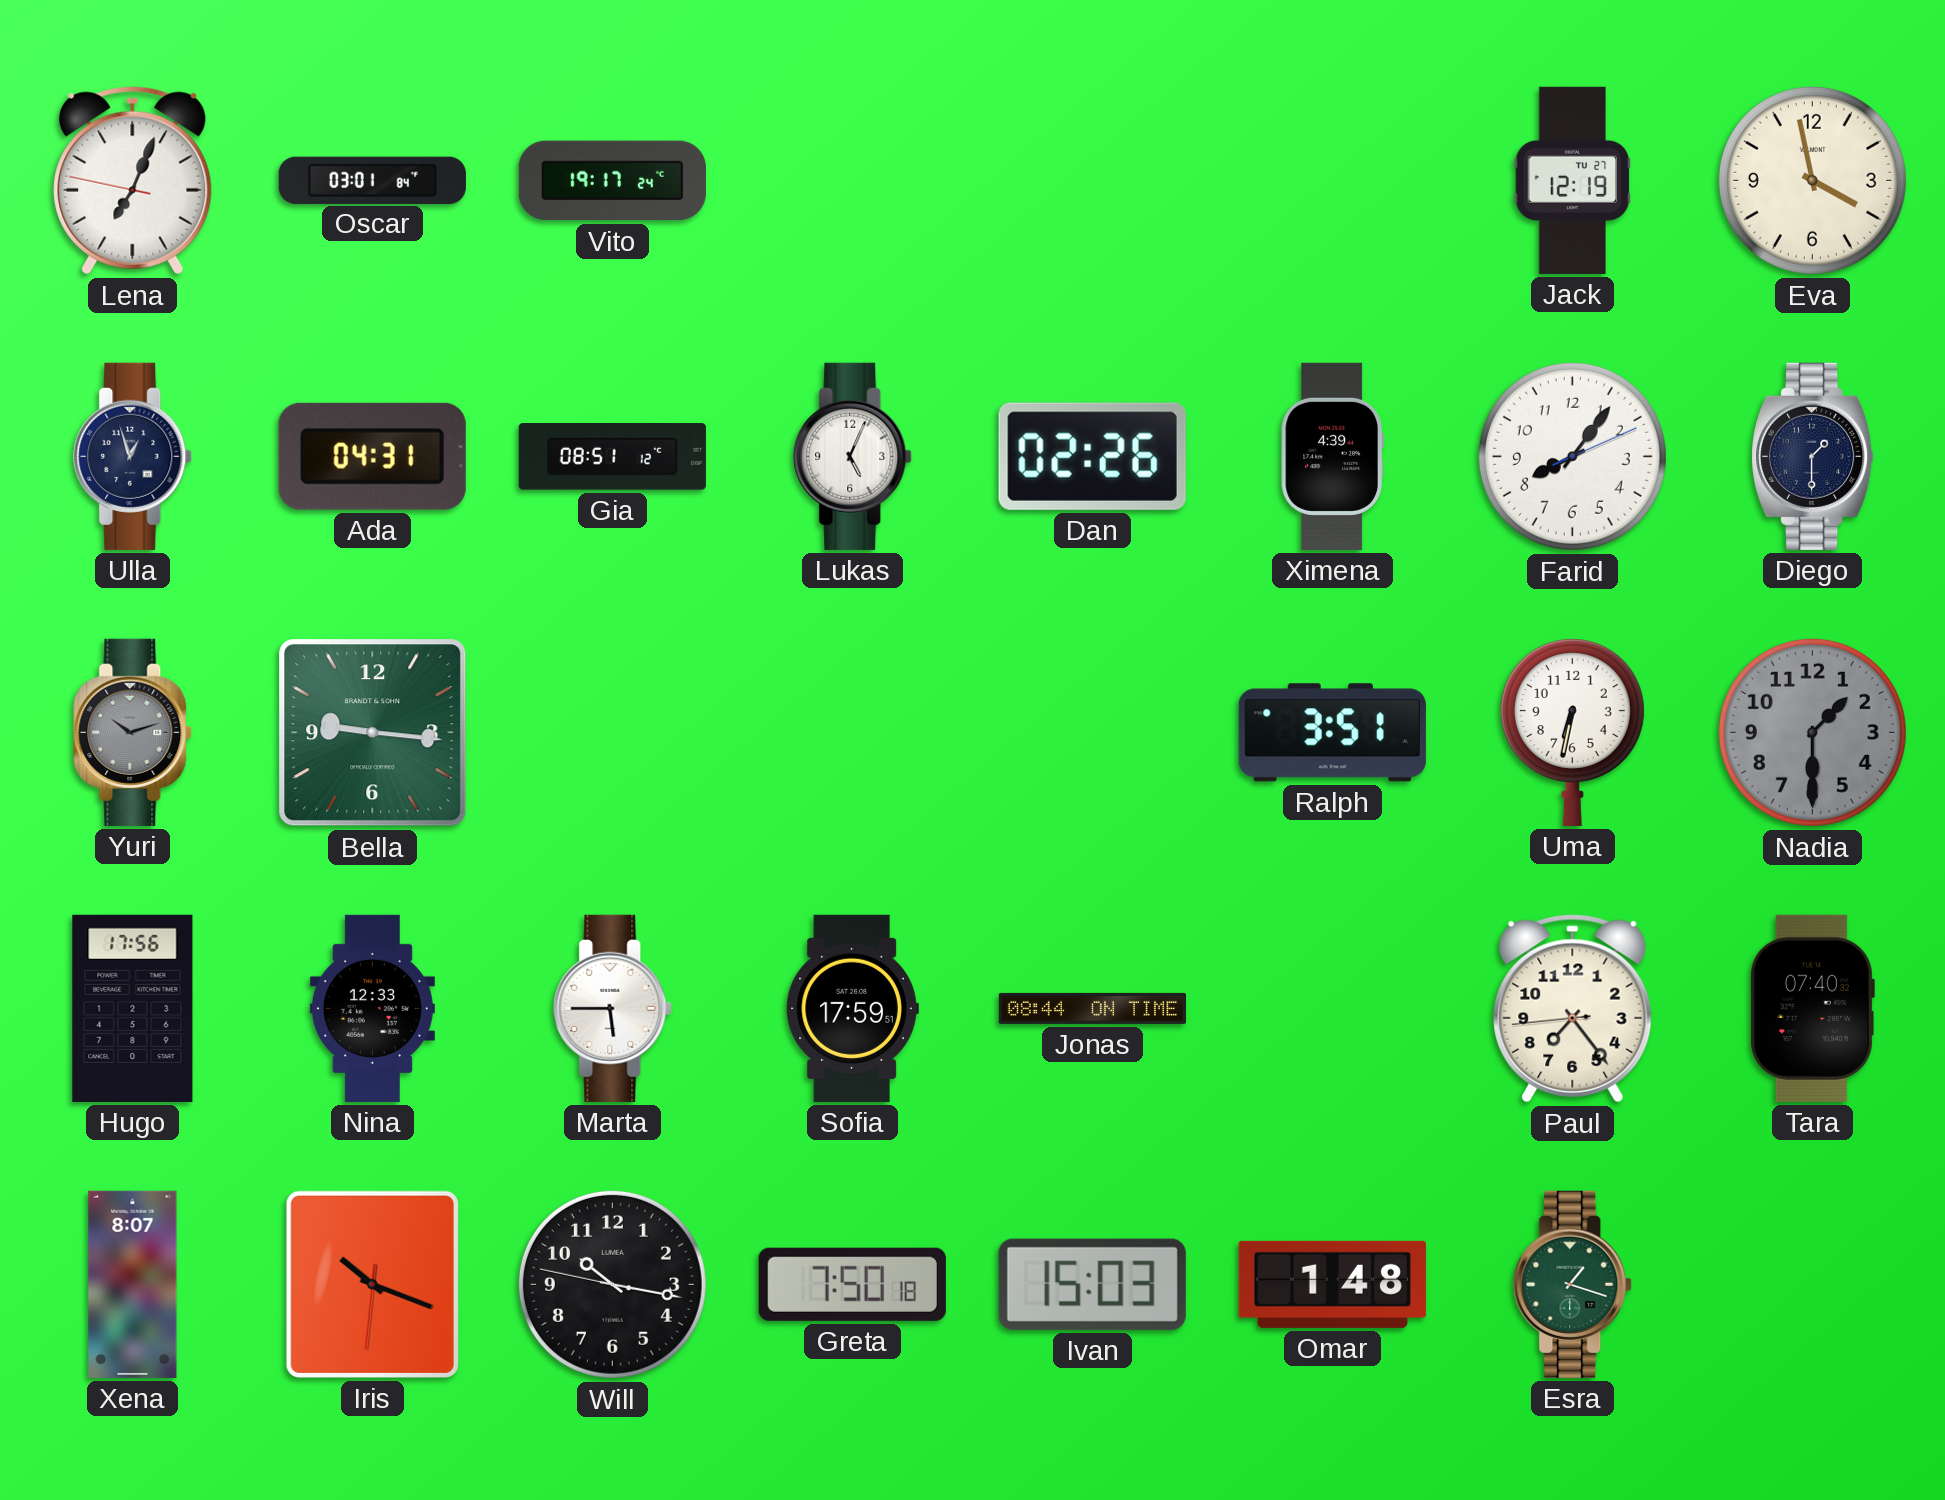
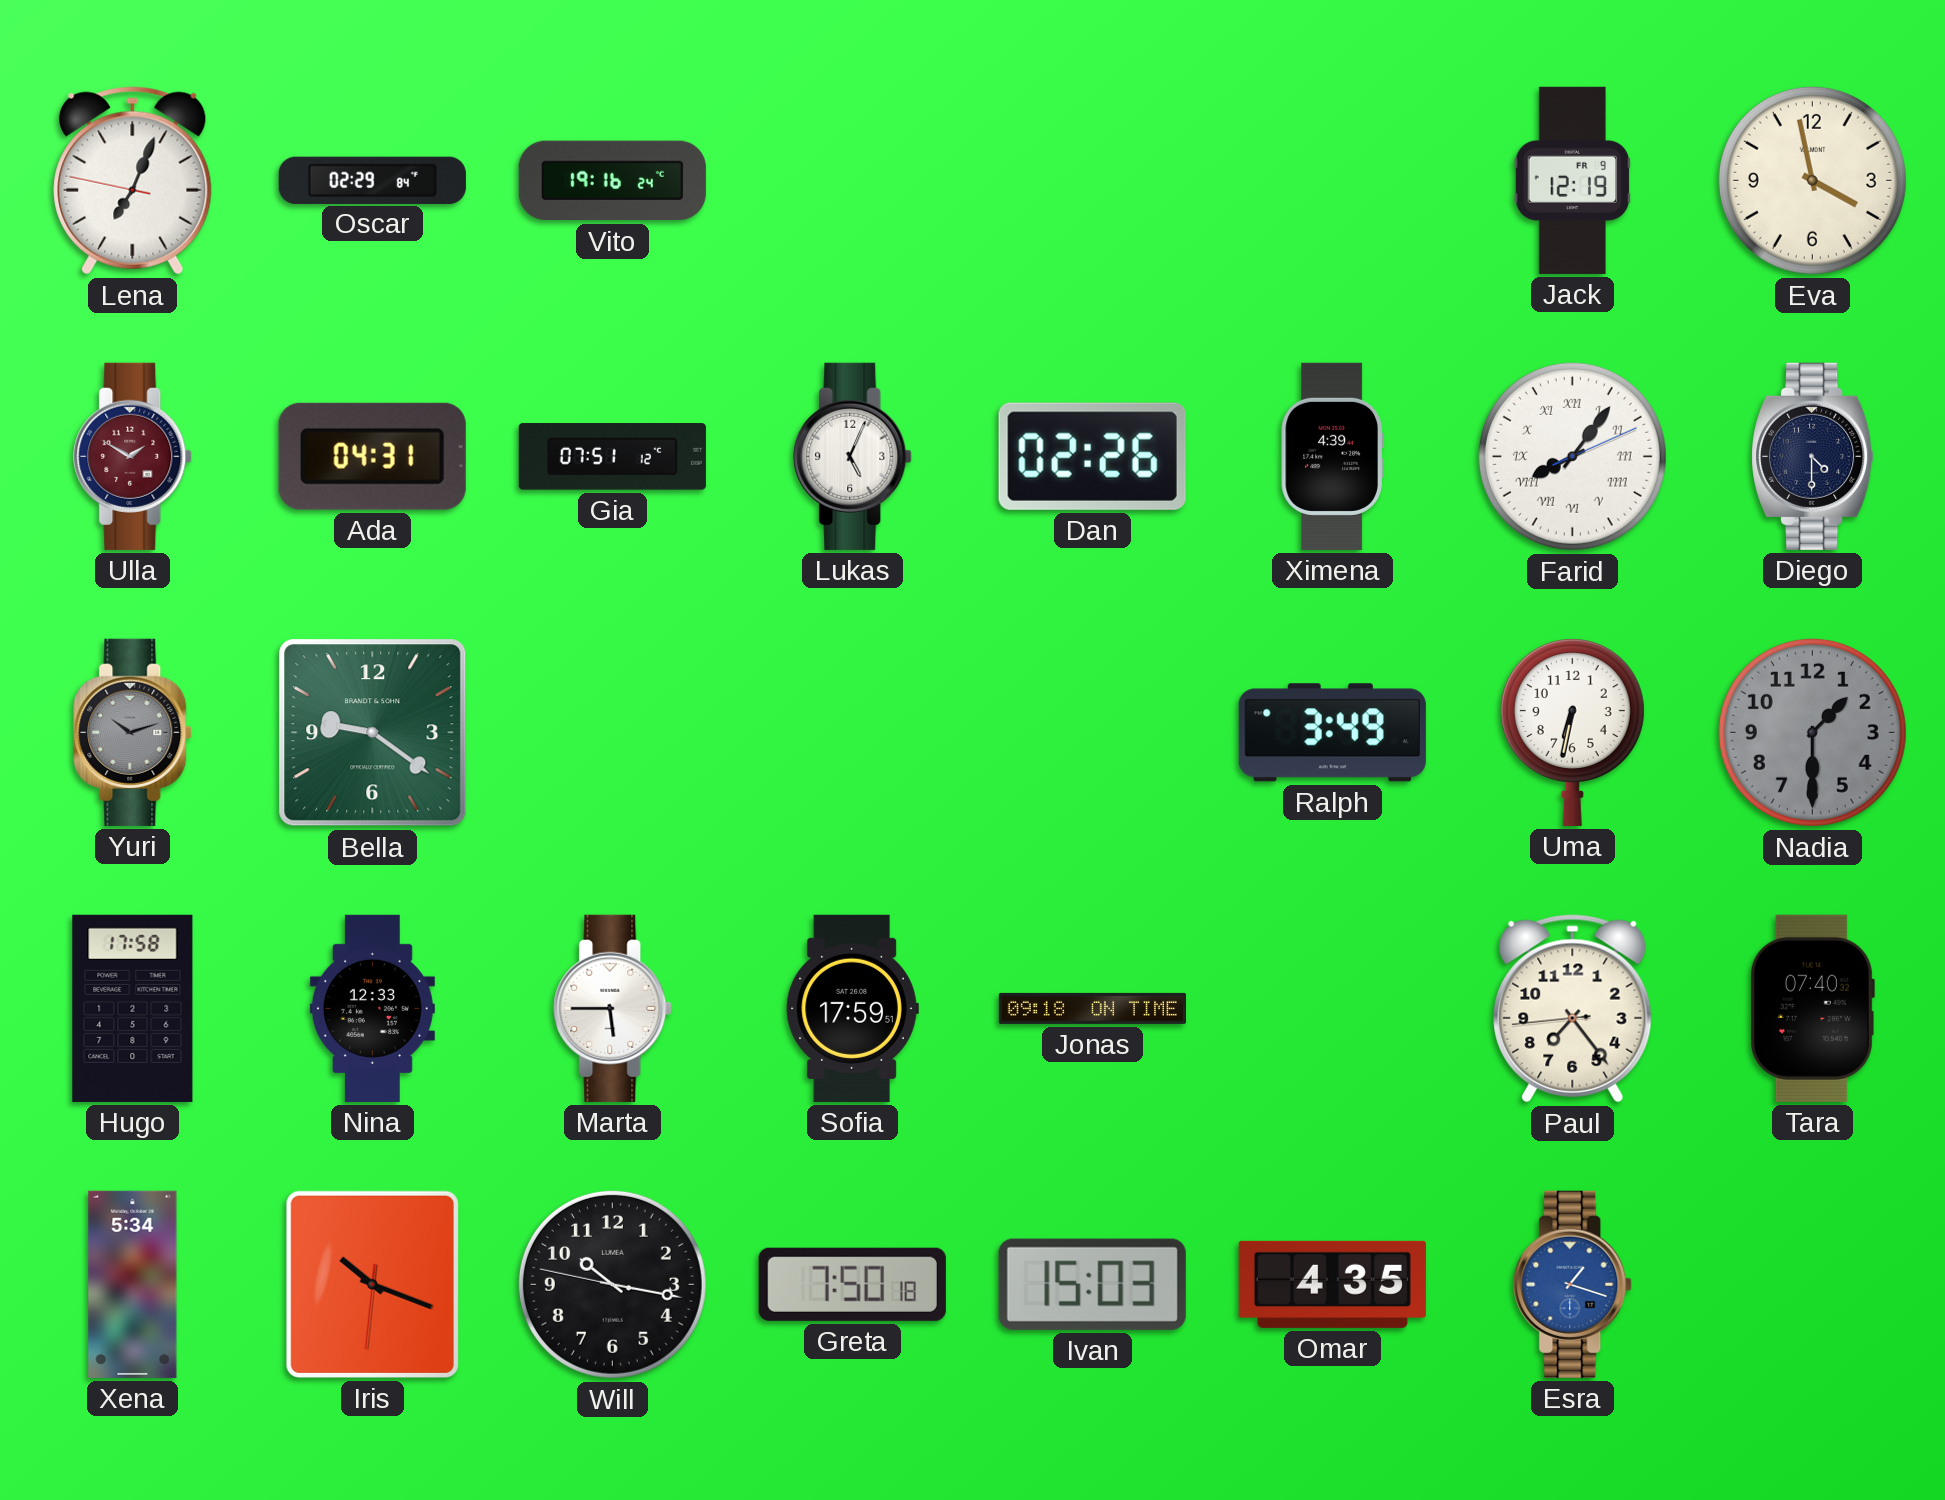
Oscar: 03:01 -> 02:29 (372, 180)
Vito: 19:17 -> 19:16 (612, 181)
Jack date: TU 27 -> FR 9 (1573, 180)
Ulla: 12:57 -> 1:50 (133, 456)
Ulla dial: navy -> burgundy (133, 456)
Gia: 08:51 -> 07:51 (612, 457)
Farid numerals: Arabic -> Roman (1572, 456)
Diego: 1:30 -> 4:30 (1813, 456)
Bella: 9:16 -> 9:21 (373, 733)
Ralph: 3:51 -> 3:49 (1332, 733)
Hugo: 17:56 -> 17:58 (133, 1008)
Jonas: 08:44 -> 09:18 (1092, 1008)
Xena: 8:07 -> 5:34 (133, 1284)
Omar: 1:48 -> 4:35 (1332, 1284)
Esra dial: green -> blue (1573, 1284)
